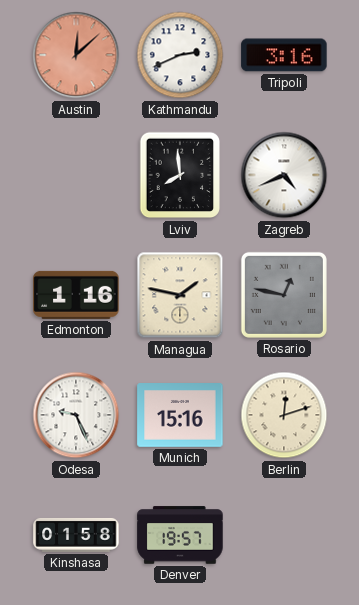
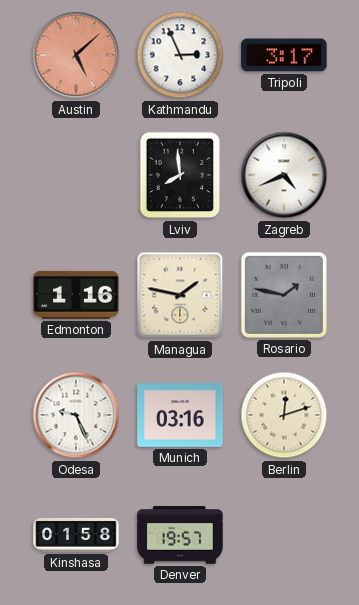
Austin: 12:08 -> 5:08 (76, 55)
Kathmandu: 2:41 -> 2:56 (180, 55)
Tripoli: 3:16 -> 3:17 (284, 55)
Rosario: 12:47 -> 1:47 (284, 295)
Munich: 15:16 -> 03:16 (180, 416)
